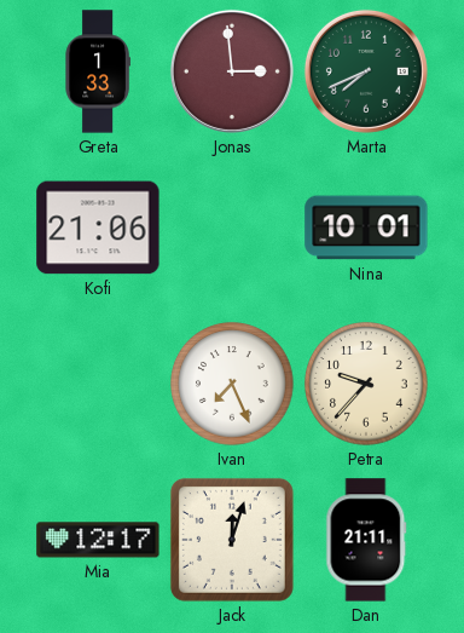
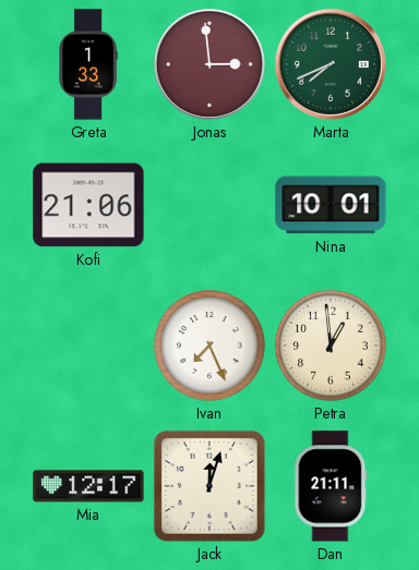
Petra: 9:37 -> 12:59 (331, 345)
